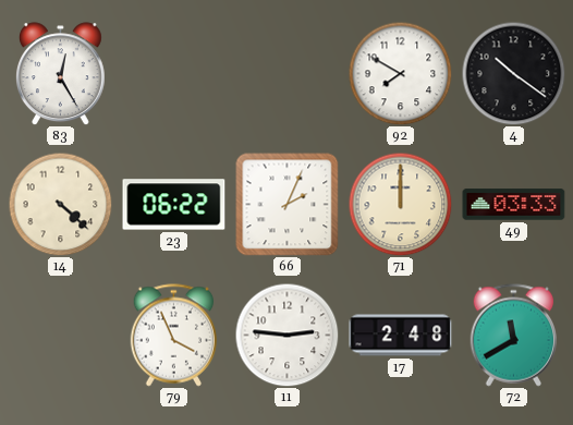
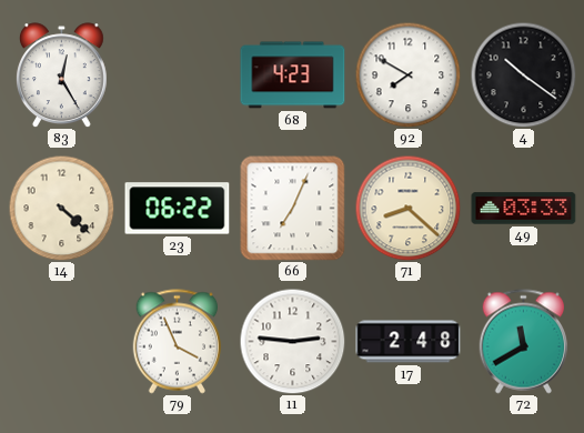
68: none -> 4:23 (293, 75)
66: 2:04 -> 7:04 (293, 209)
71: 12:00 -> 8:22 (407, 208)
